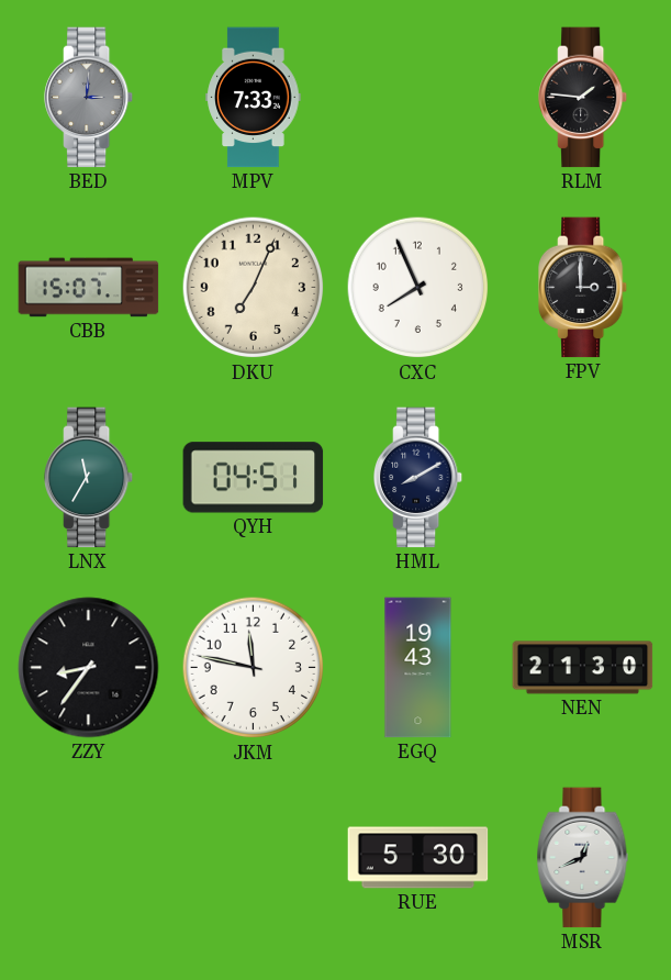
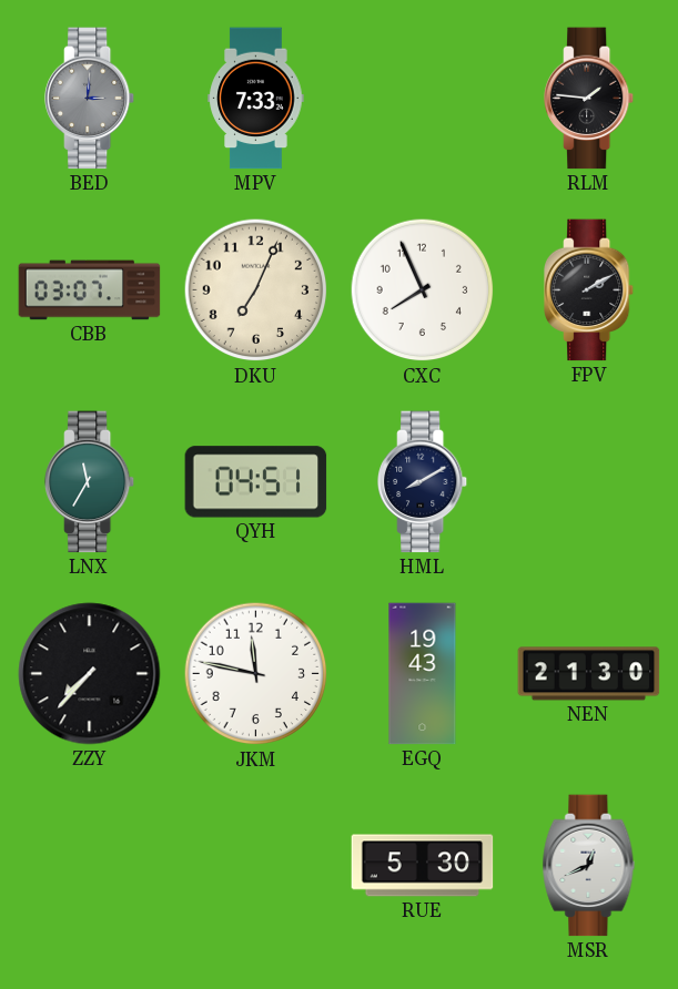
CBB: 15:07 -> 03:07 (90, 290)
FPV: 3:00 -> 2:10 (590, 290)
ZZY: 8:36 -> 7:37 (90, 674)
